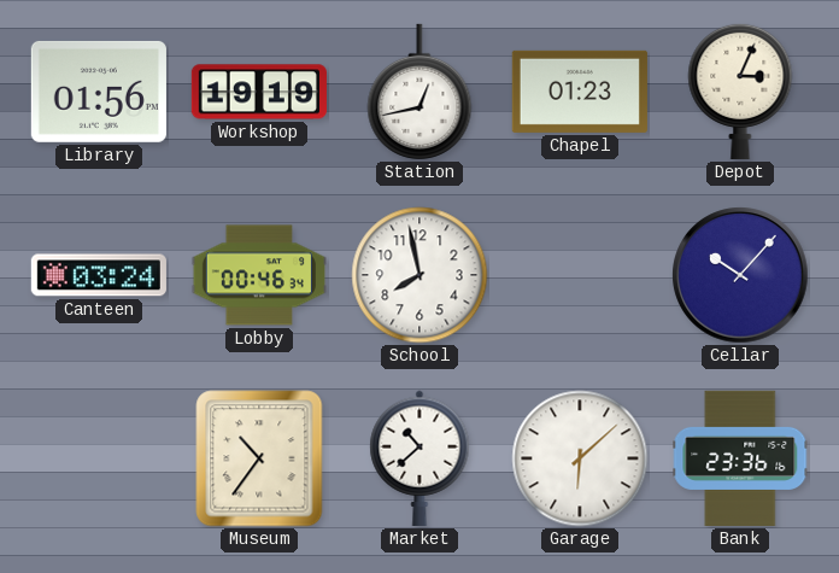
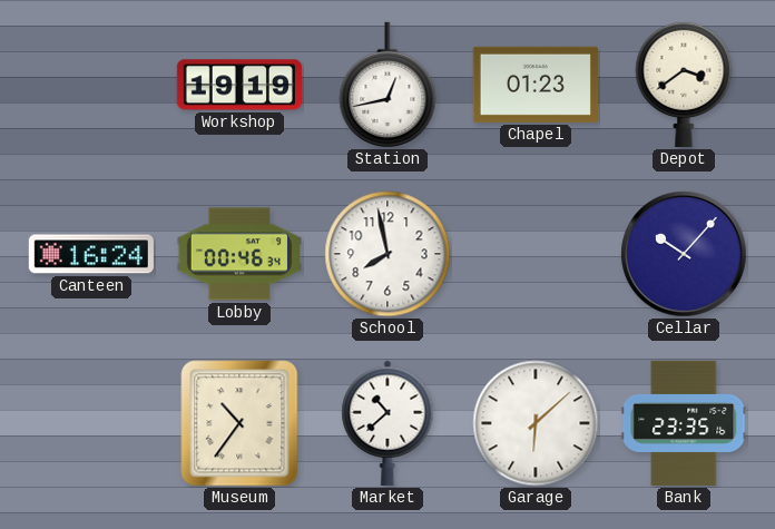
Library: 01:56 -> none (99, 92)
Depot: 3:04 -> 3:39 (684, 84)
Canteen: 03:24 -> 16:24 (91, 254)
Bank: 23:36 -> 23:35 (684, 423)
